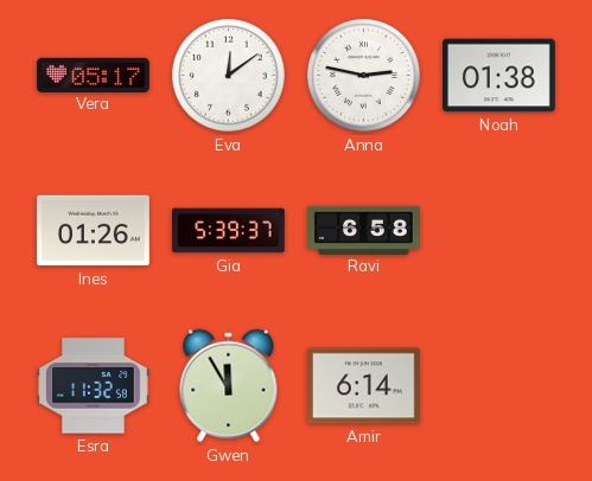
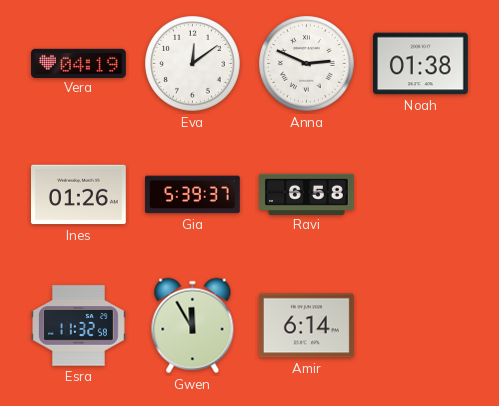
Vera: 05:17 -> 04:19 (79, 63)
Anna: 2:47 -> 2:49 (307, 64)
